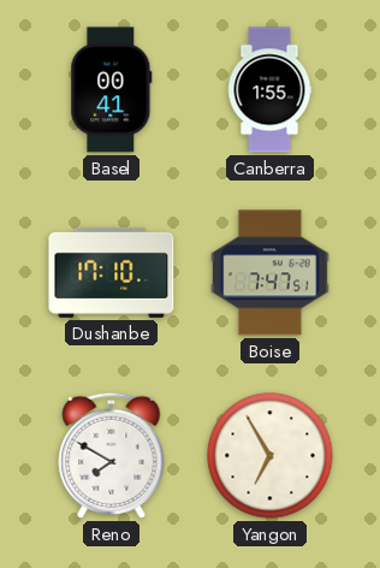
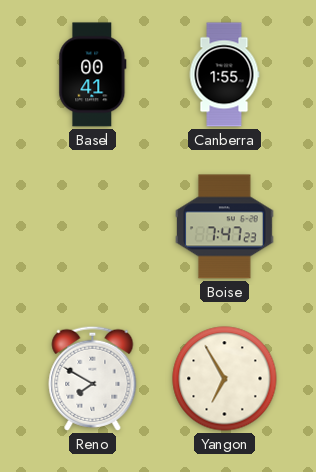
Dushanbe: 17:10 -> none (112, 272)
Boise: 7:47:51 -> 7:47:23 (225, 227)
